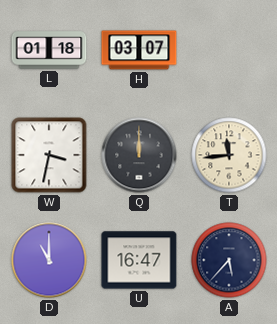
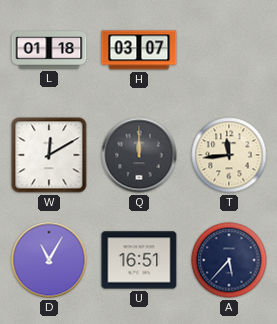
W: 3:32 -> 12:10 (49, 155)
D: 11:00 -> 11:05 (49, 260)
U: 16:47 -> 16:51 (139, 260)
